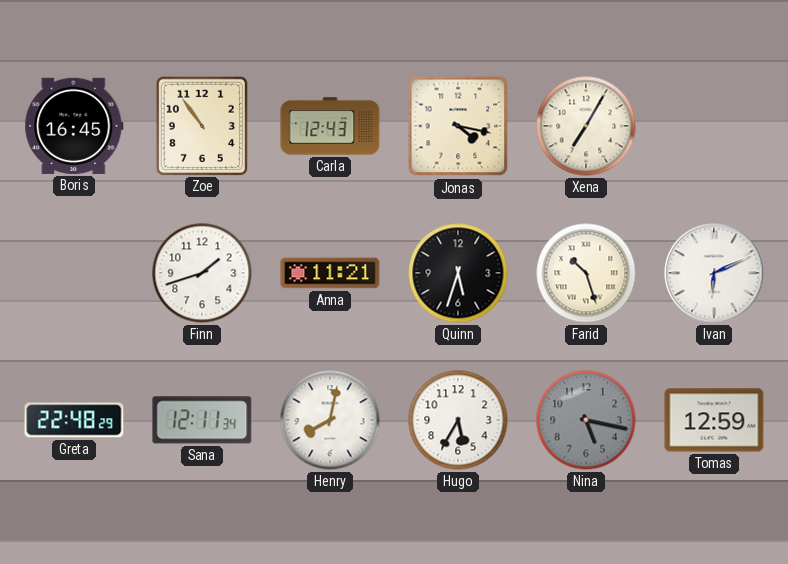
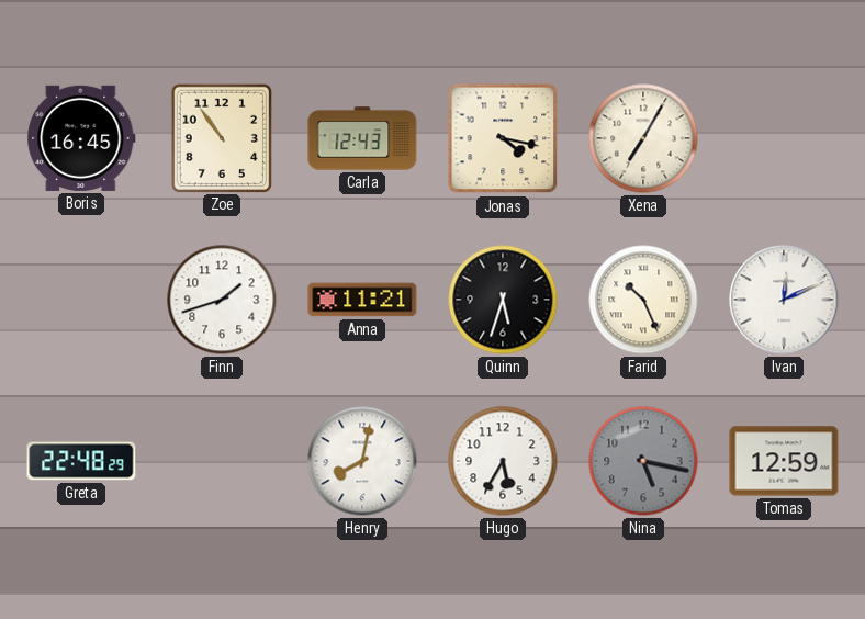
Farid: 10:27 -> 10:26 (643, 300)
Ivan: 6:11 -> 12:11 (784, 300)
Sana: 12:11 -> none (202, 420)
